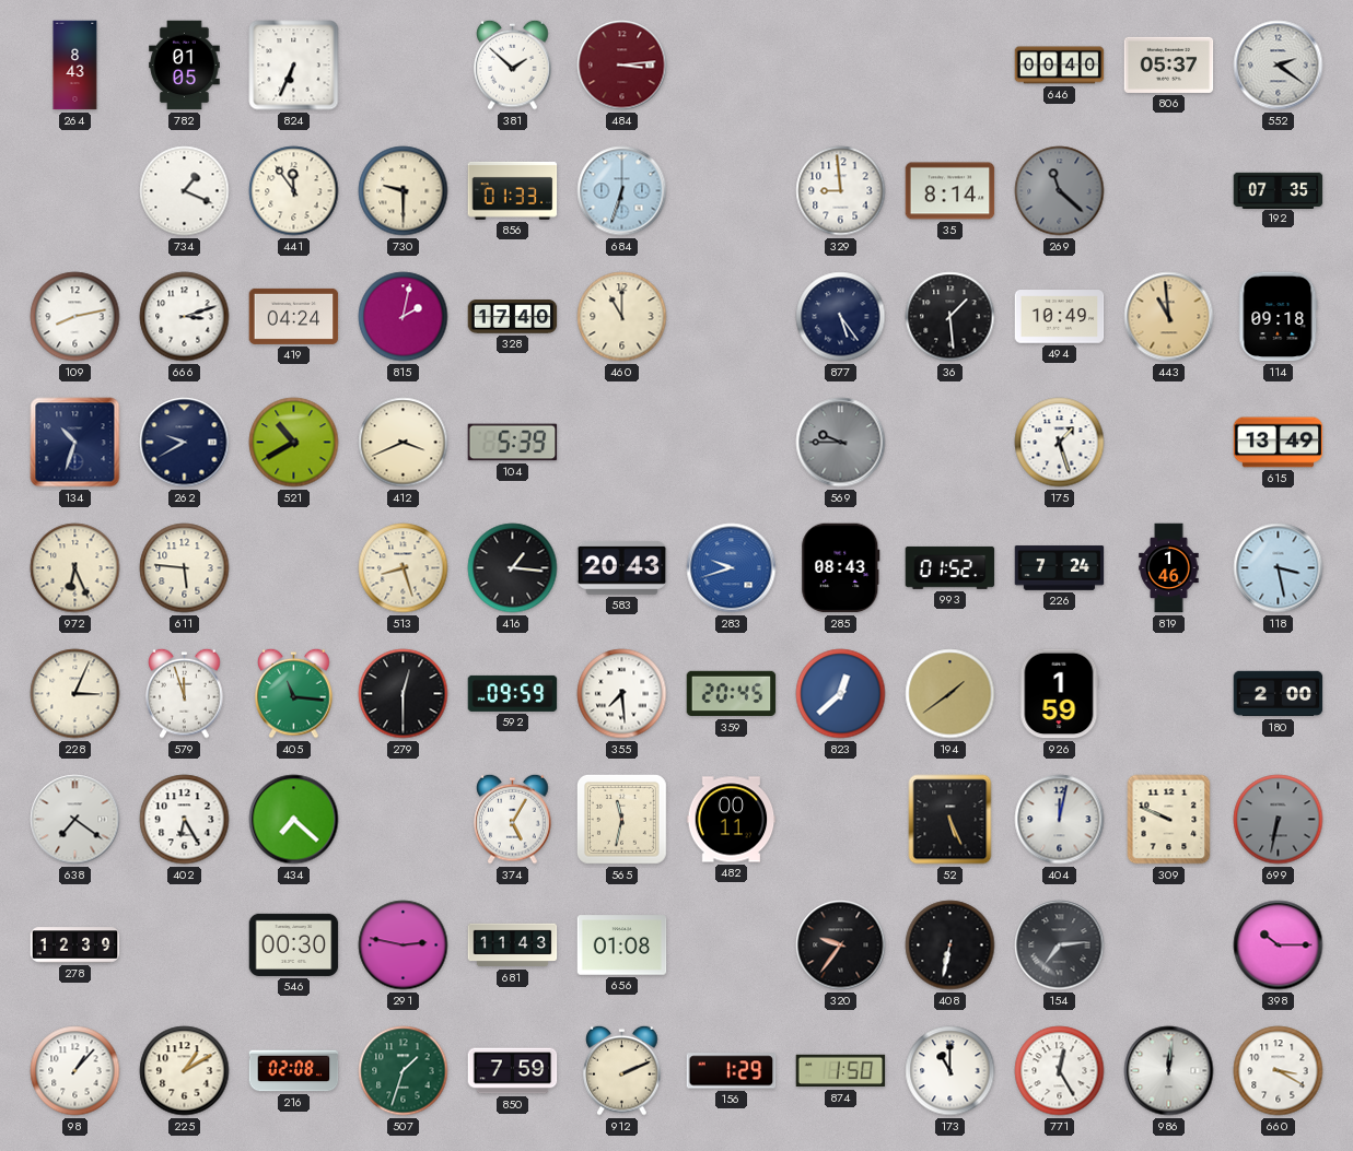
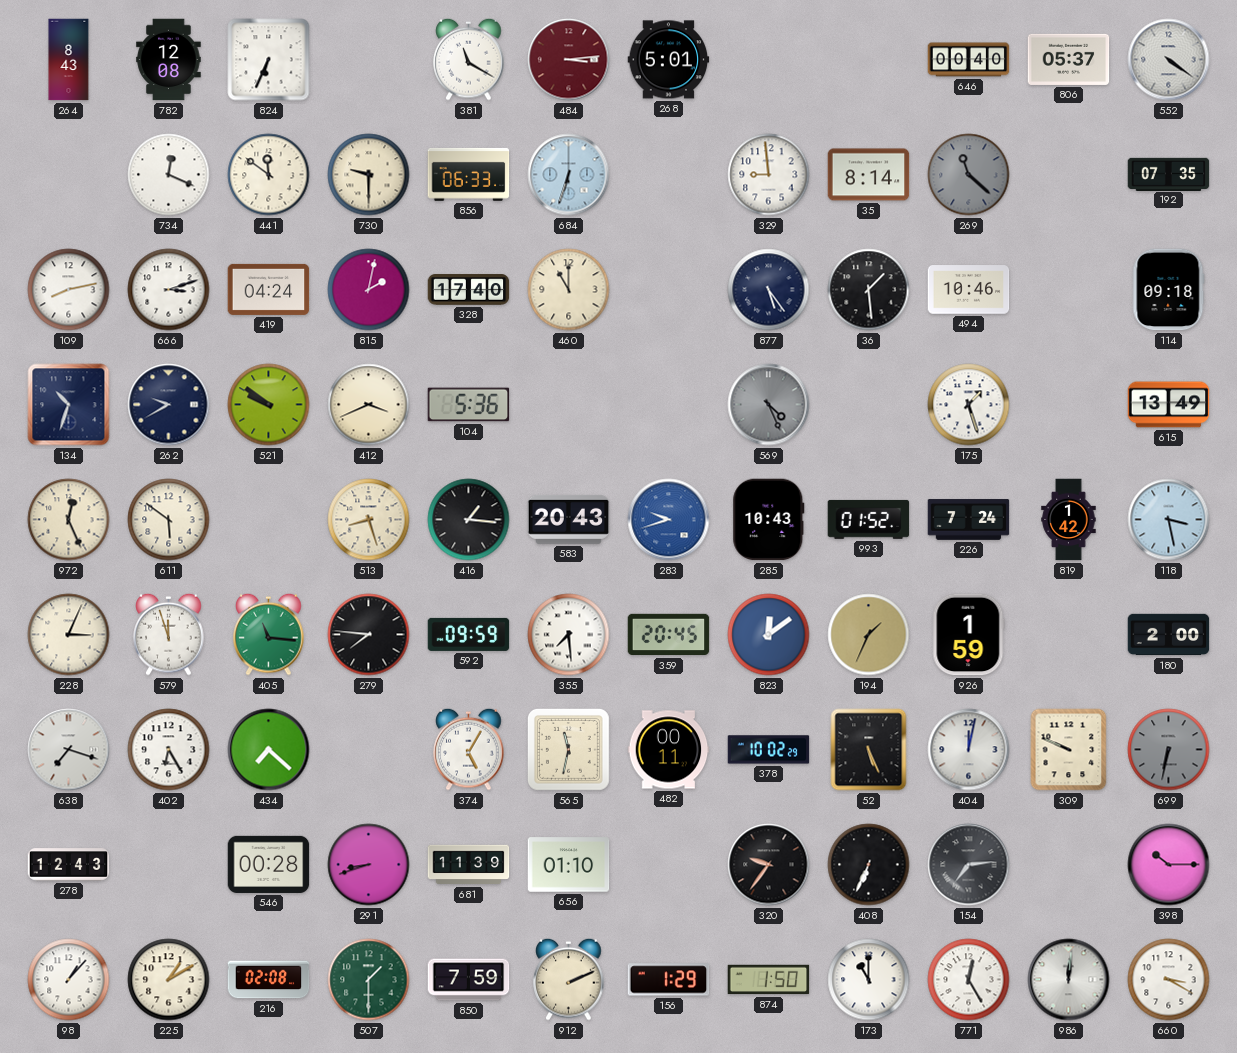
782: 01:05 -> 12:08 (169, 60)
381: 1:52 -> 11:20 (469, 59)
268: none -> 5:01 (669, 60)
552: 2:21 -> 4:21 (1169, 60)
734: 1:19 -> 12:19 (169, 175)
441: 11:54 -> 11:51 (269, 175)
856: 01:33 -> 06:33 (469, 174)
494: 10:49 -> 10:46 (969, 290)
443: 10:59 -> none (1169, 317)
521: 10:40 -> 9:51 (269, 405)
104: 5:39 -> 5:36 (469, 405)
569: 9:45 -> 4:26 (769, 405)
972: 6:26 -> 12:26 (69, 520)
611: 5:46 -> 5:51 (169, 520)
285: 08:43 -> 10:43 (769, 520)
819: 1:46 -> 1:42 (1069, 520)
279: 12:30 -> 7:46 (369, 635)
823: 12:38 -> 12:09 (769, 635)
194: 1:39 -> 1:34 (869, 635)
638: 7:21 -> 7:18 (69, 750)
378: none -> 10:02 (769, 750)
278: 12:39 -> 12:43 (69, 865)
546: 00:30 -> 00:28 (269, 864)
291: 2:47 -> 8:42 (369, 865)
681: 11:43 -> 11:39 (469, 865)
656: 01:08 -> 01:10 (569, 865)
408: 6:32 -> 6:34 (869, 865)
507: 1:33 -> 1:30 (369, 980)
